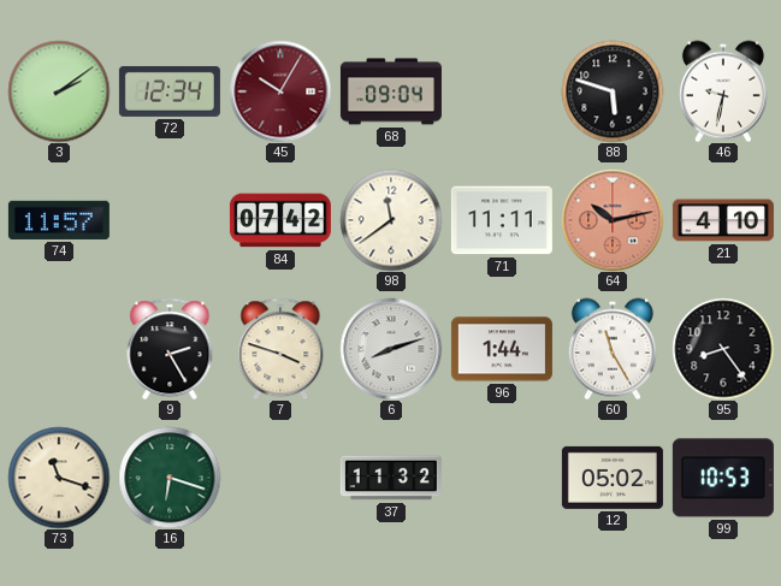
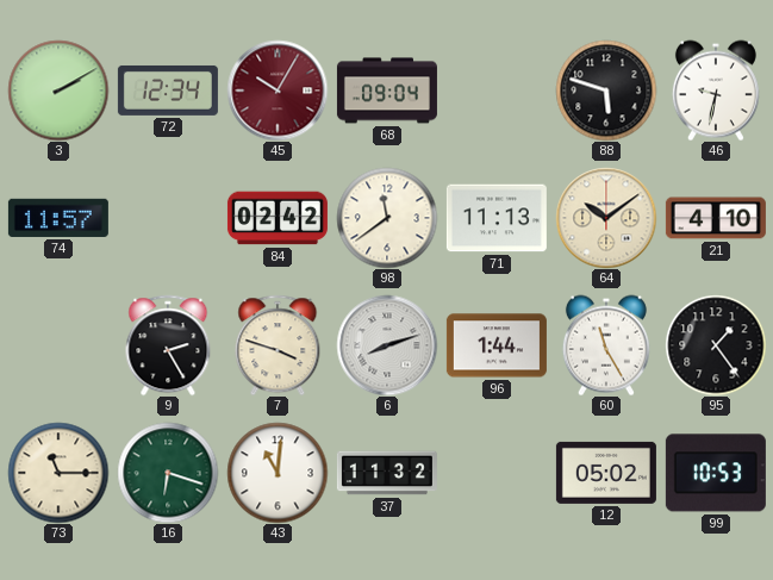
3: 2:09 -> 2:10 (58, 91)
84: 07:42 -> 02:42 (278, 218)
71: 11:11 -> 11:13 (497, 218)
64: 10:13 -> 10:09 (606, 218)
64 dial: salmon -> cream (606, 218)
95: 8:24 -> 1:24 (716, 345)
73: 11:18 -> 11:15 (58, 473)
43: none -> 11:01 (278, 473)
